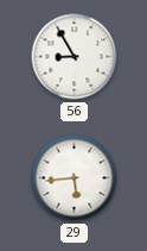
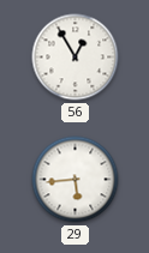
56: 8:55 -> 12:55 (76, 58)
